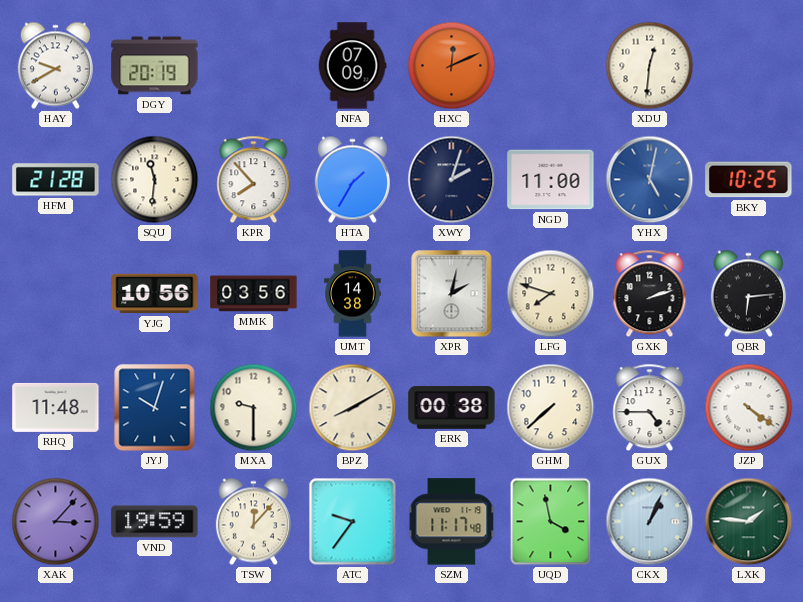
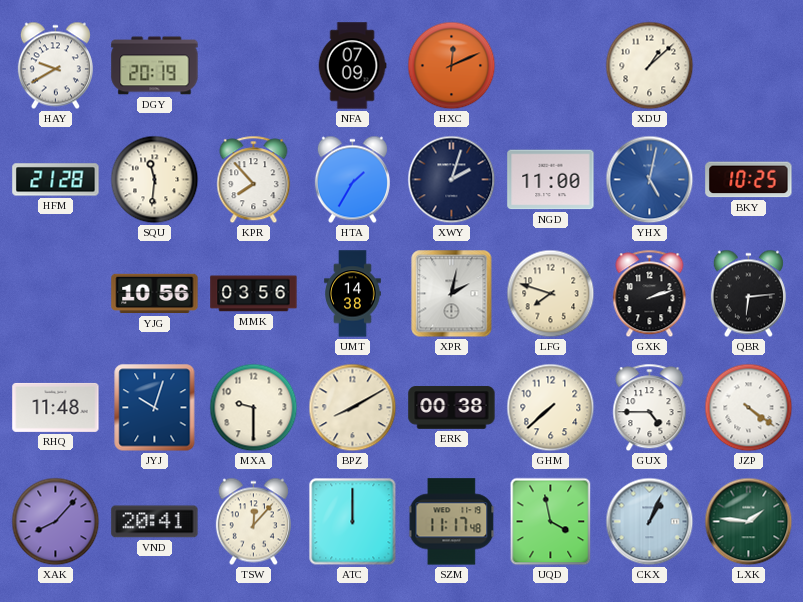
XDU: 12:31 -> 1:08 (650, 66)
XAK: 3:07 -> 8:07 (56, 522)
VND: 19:59 -> 20:41 (155, 522)
ATC: 9:36 -> 12:00 (353, 522)
